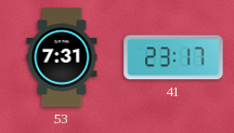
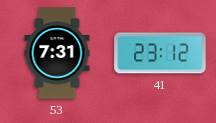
41: 23:17 -> 23:12 (160, 53)
